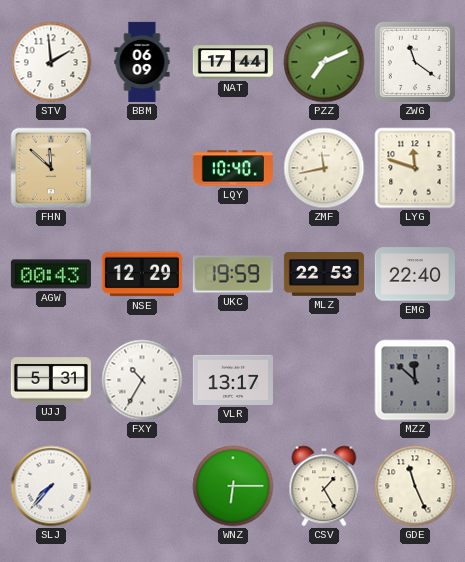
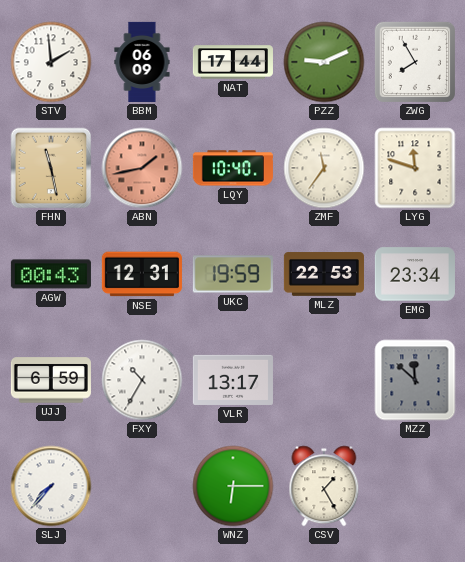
PZZ: 7:11 -> 9:11 (324, 62)
ZWG: 11:21 -> 7:55 (415, 62)
FHN: 11:52 -> 11:28 (51, 168)
ABN: none -> 1:43 (142, 168)
ZMF: 11:43 -> 11:36 (324, 168)
NSE: 12:29 -> 12:31 (142, 274)
EMG: 22:40 -> 23:34 (415, 274)
UJJ: 5:31 -> 6:59 (51, 380)
GDE: 11:26 -> none (415, 486)
